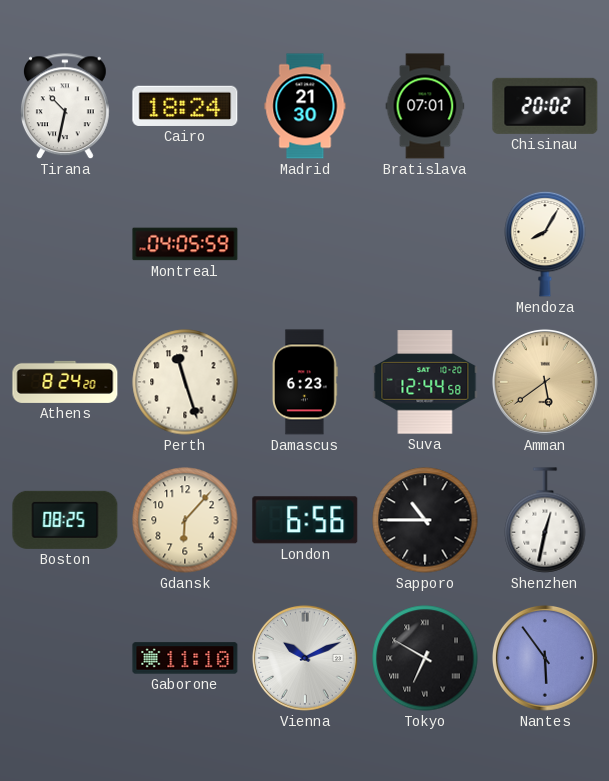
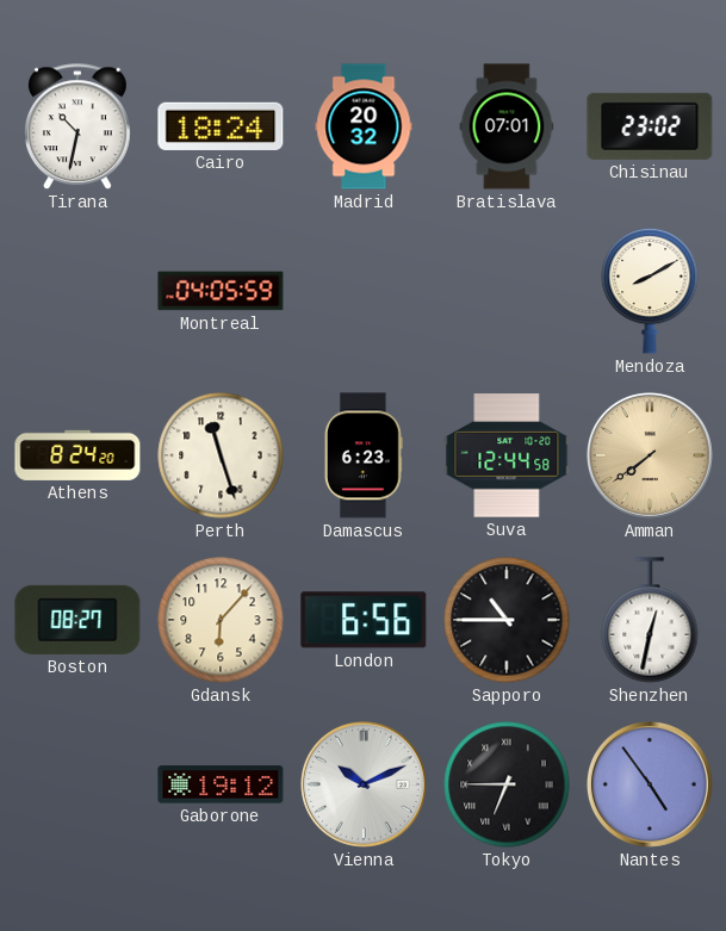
Madrid: 21:30 -> 20:32 (364, 126)
Chisinau: 20:02 -> 23:02 (650, 126)
Mendoza: 8:05 -> 8:10 (650, 291)
Amman: 5:39 -> 7:39 (650, 455)
Boston: 08:25 -> 08:27 (77, 620)
Gaborone: 11:10 -> 19:12 (221, 784)
Tokyo: 6:50 -> 6:45 (507, 784)
Nantes: 5:54 -> 4:54 (650, 784)
